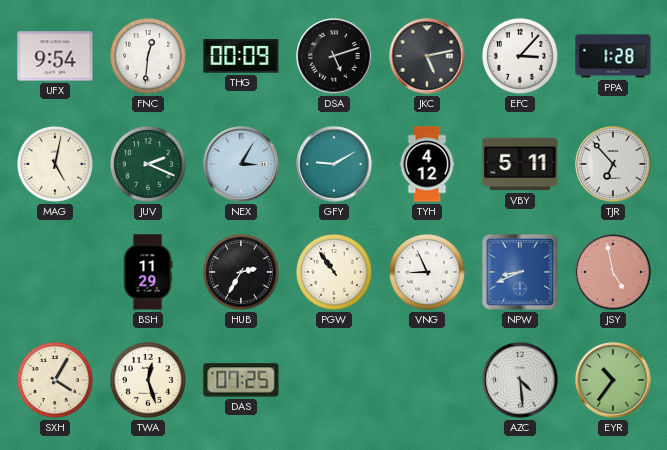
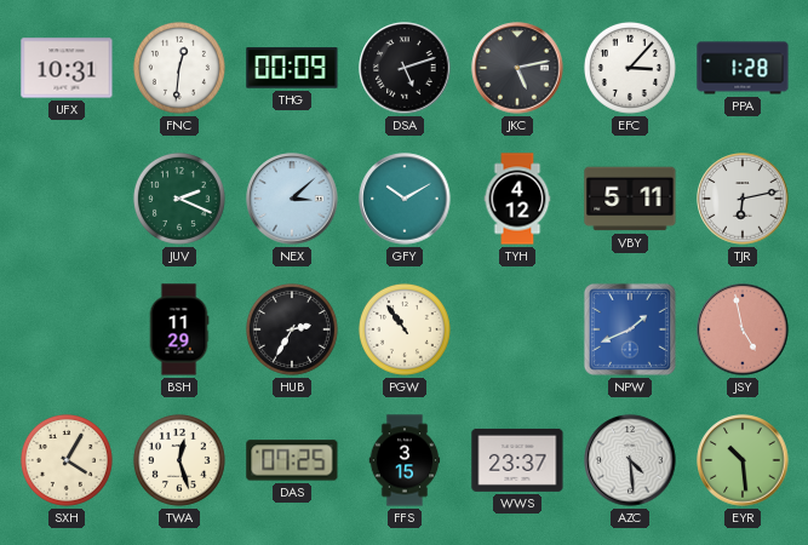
UFX: 9:54 -> 10:31 (67, 68)
MAG: 5:02 -> none (55, 164)
NEX: 3:05 -> 3:08 (292, 199)
GFY: 9:10 -> 10:10 (405, 199)
TJR: 6:53 -> 6:13 (743, 199)
VNG: 8:56 -> none (427, 272)
NPW: 8:41 -> 1:41 (630, 329)
FFS: none -> 3:15 (405, 460)
WWS: none -> 23:37 (517, 460)
EYR: 10:36 -> 10:29 (743, 460)
